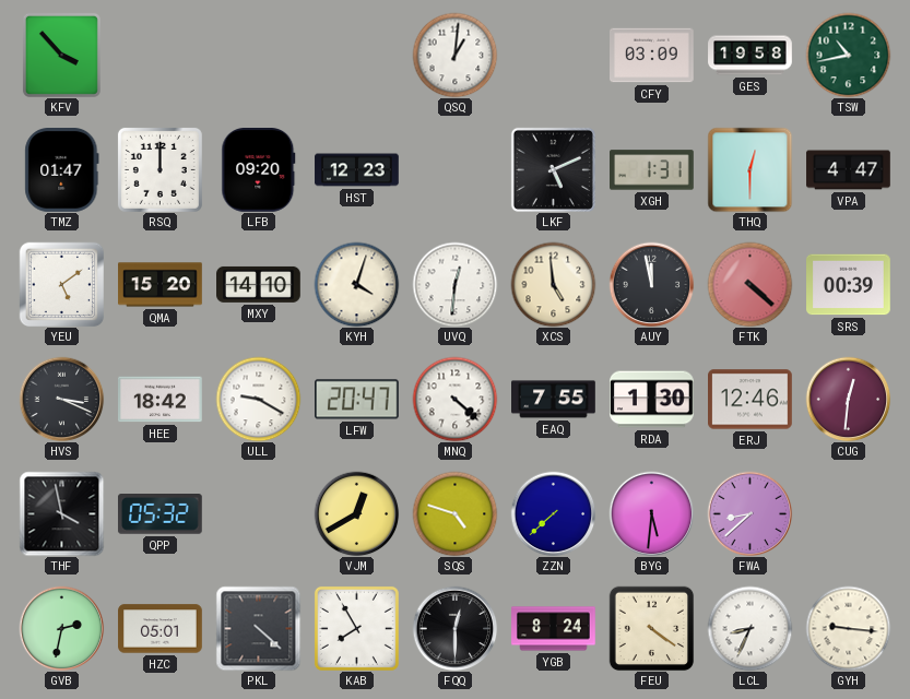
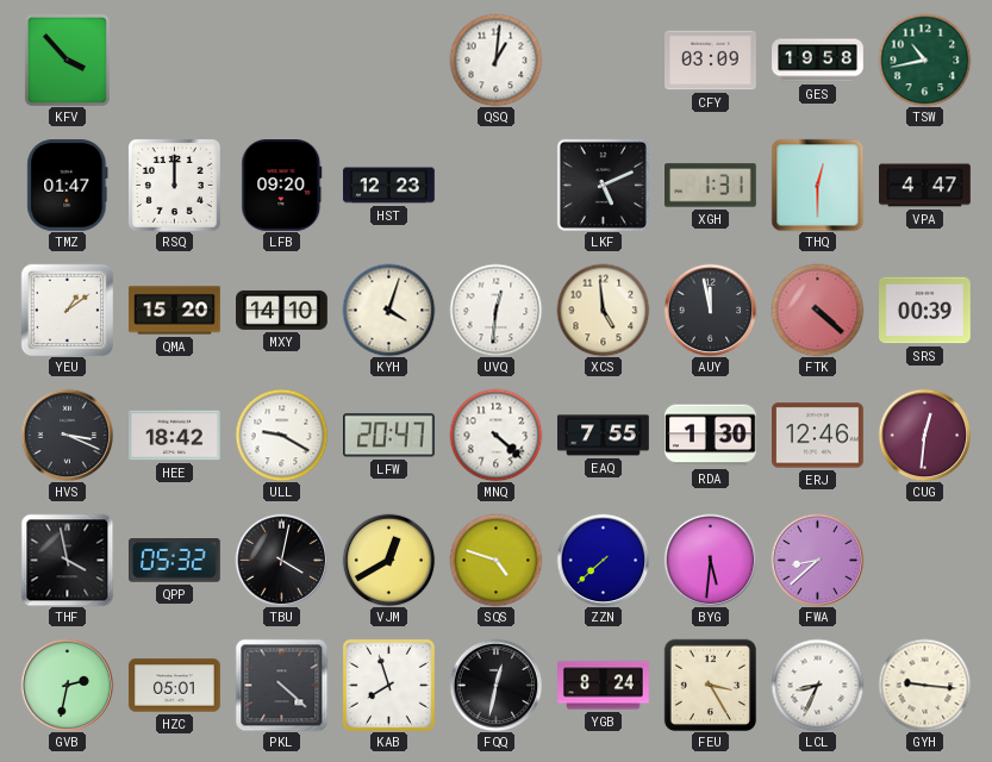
YEU: 5:09 -> 1:09 (67, 310)
TBU: none -> 4:02 (281, 560)
KAB: 7:55 -> 7:57 (388, 685)
FQQ: 12:30 -> 12:32 (495, 685)
FEU: 4:21 -> 3:25 (710, 685)
